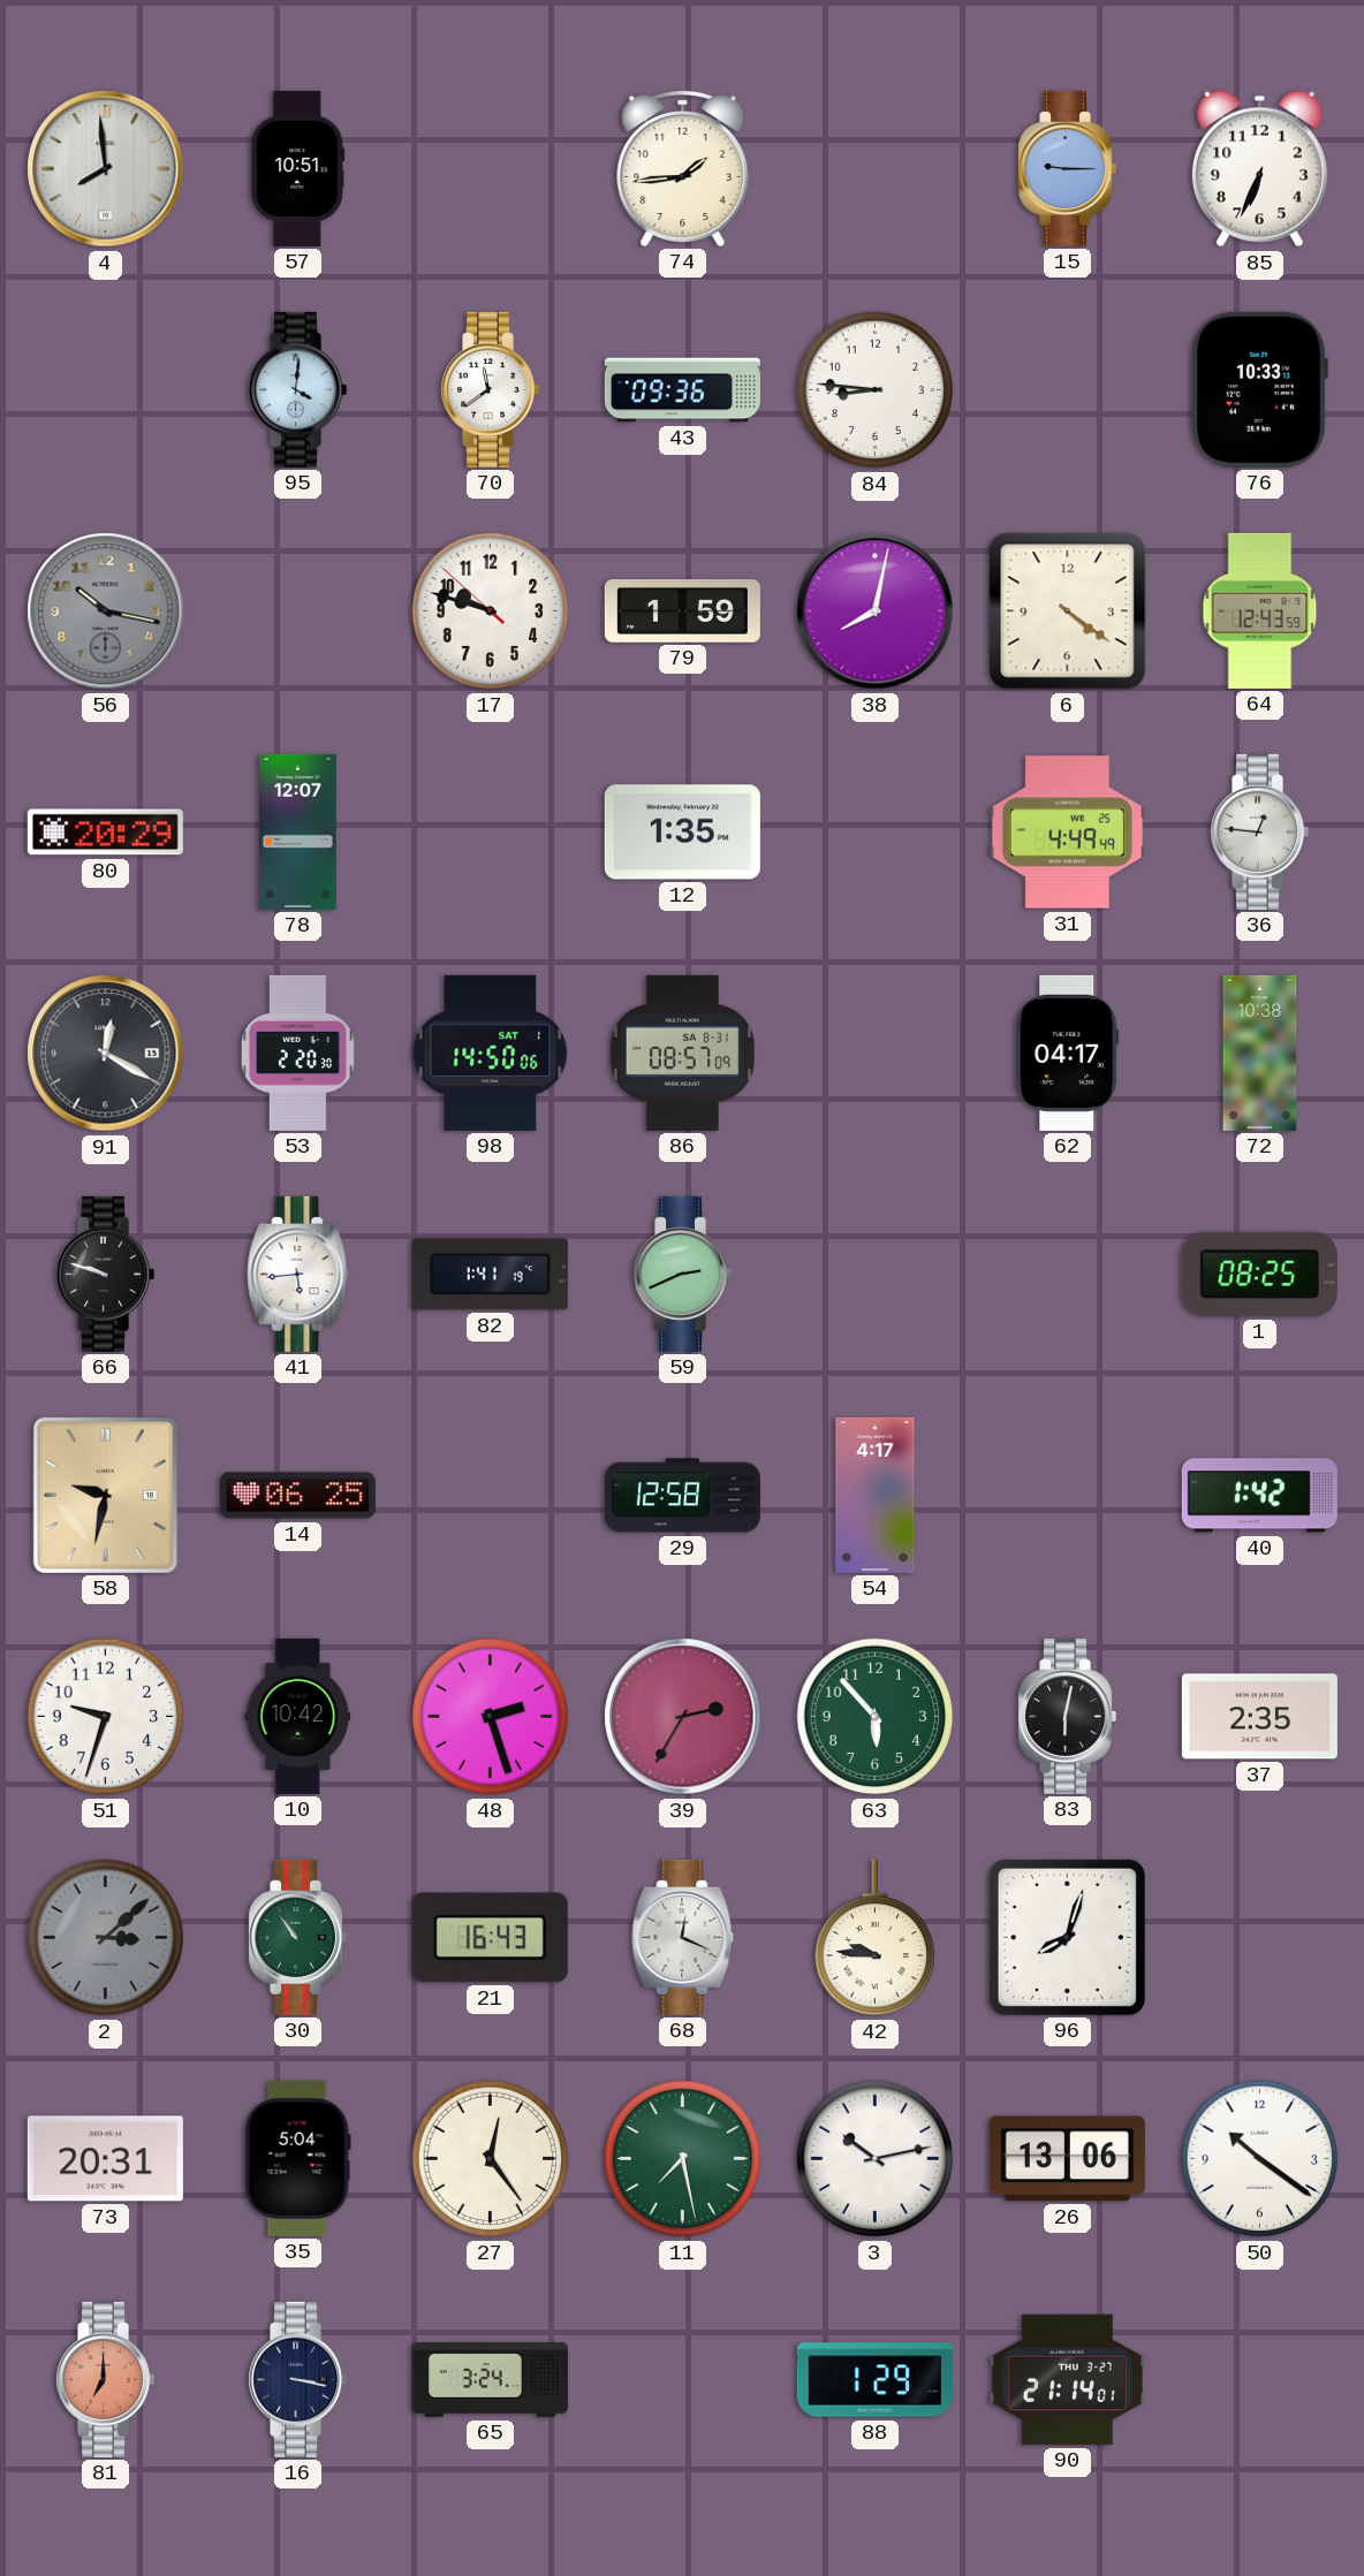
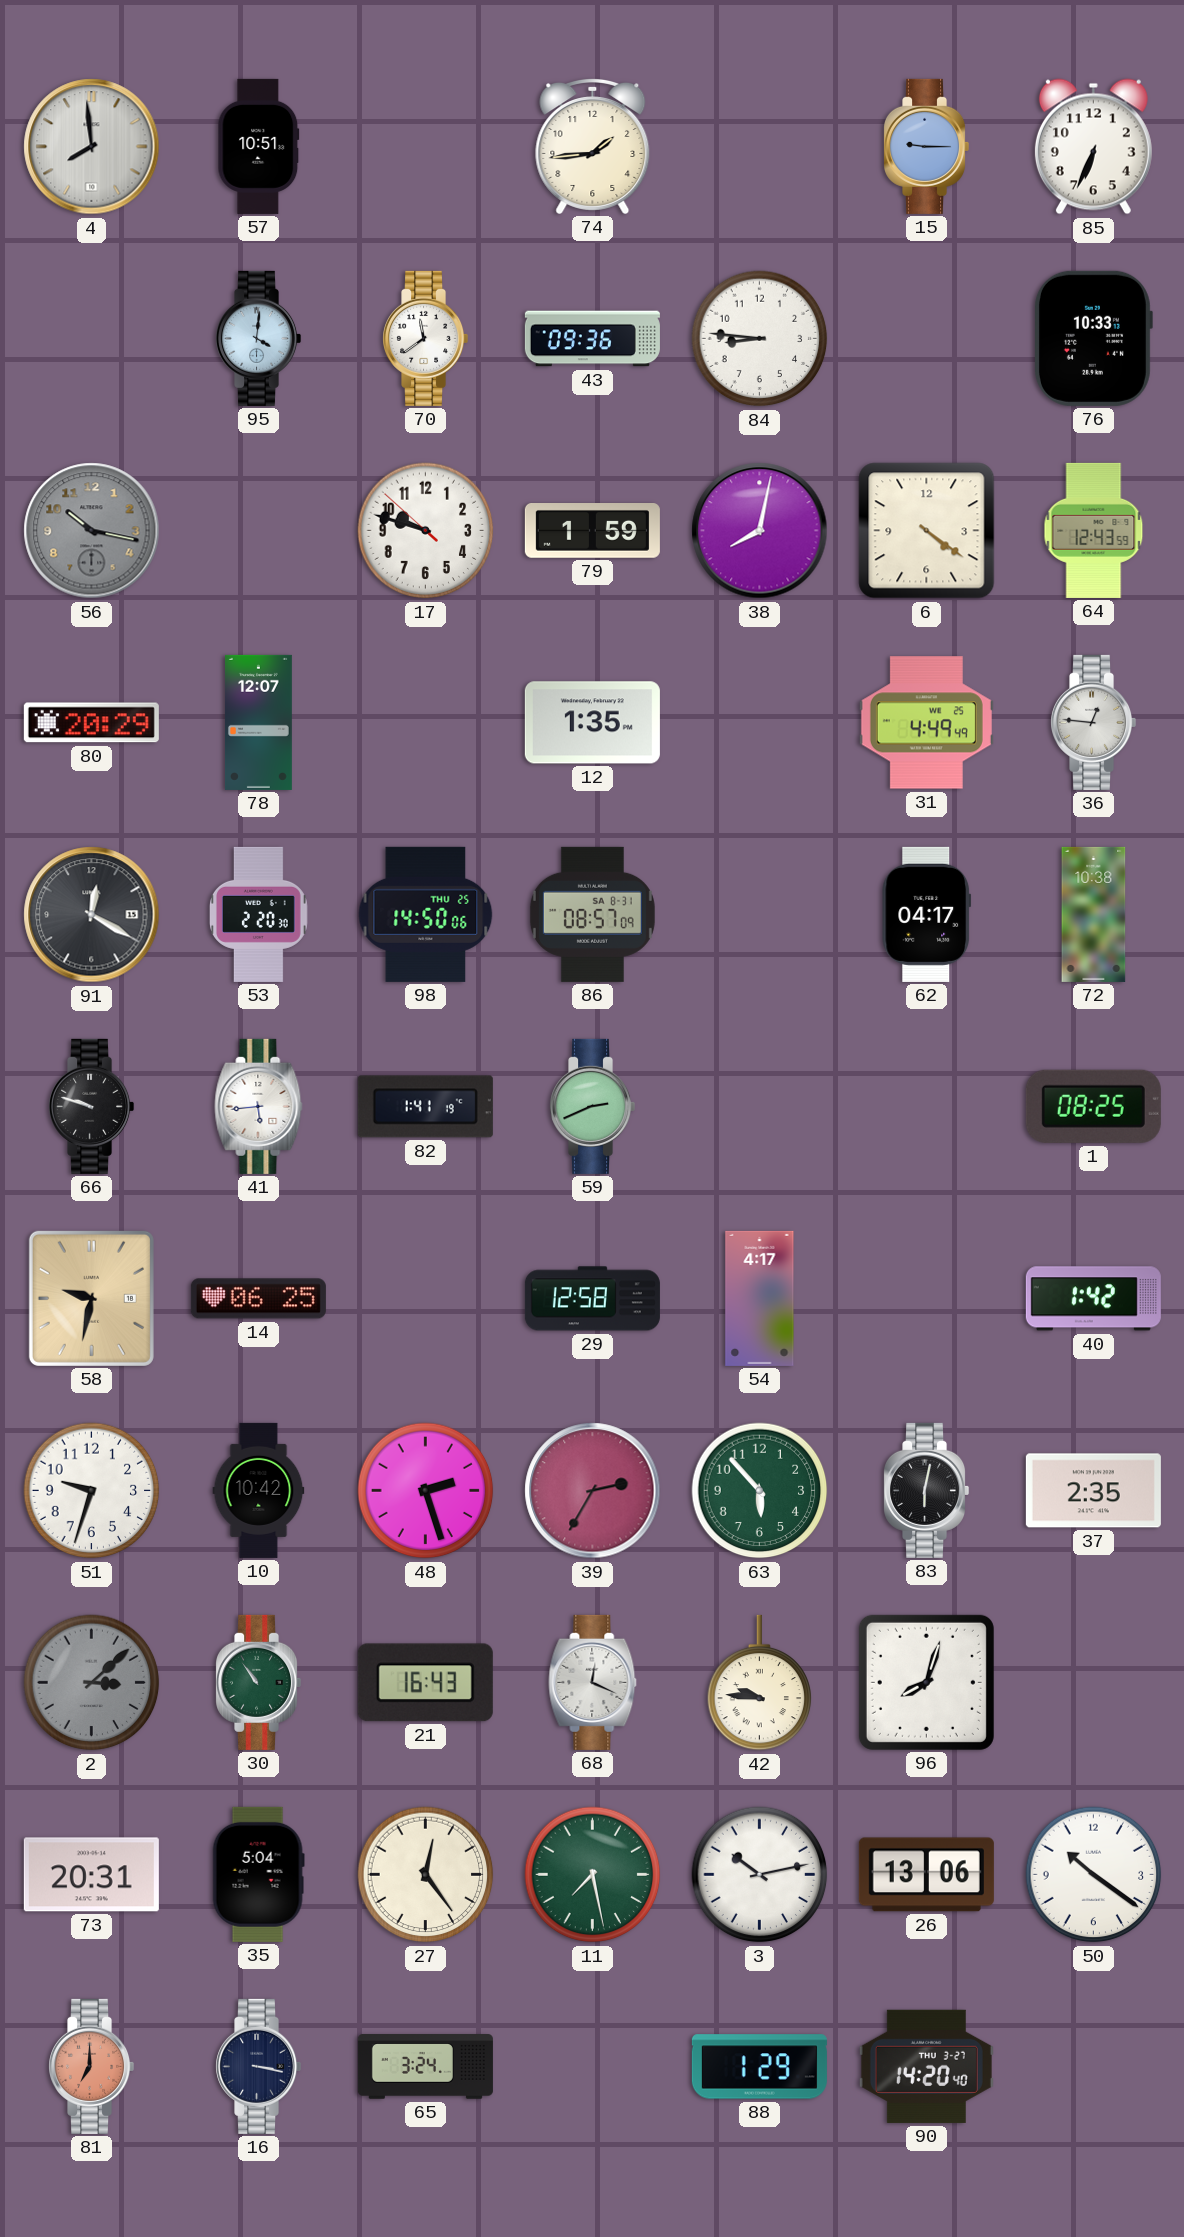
98 date: SAT 1 -> THU 25 (426, 914)
90: 21:14 -> 14:20 (926, 2066)
